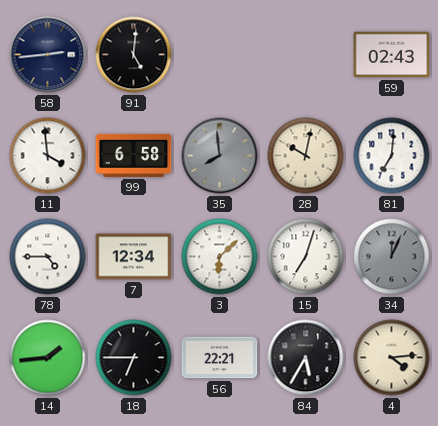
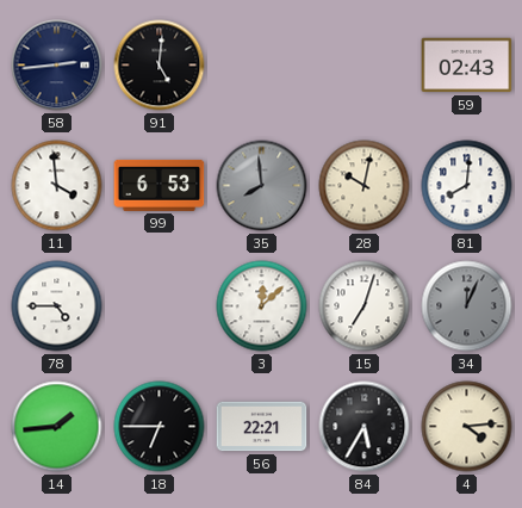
99: 6:58 -> 6:53 (160, 185)
81: 7:01 -> 8:01 (467, 186)
7: 12:34 -> none (134, 257)
3: 6:08 -> 12:08 (262, 306)
